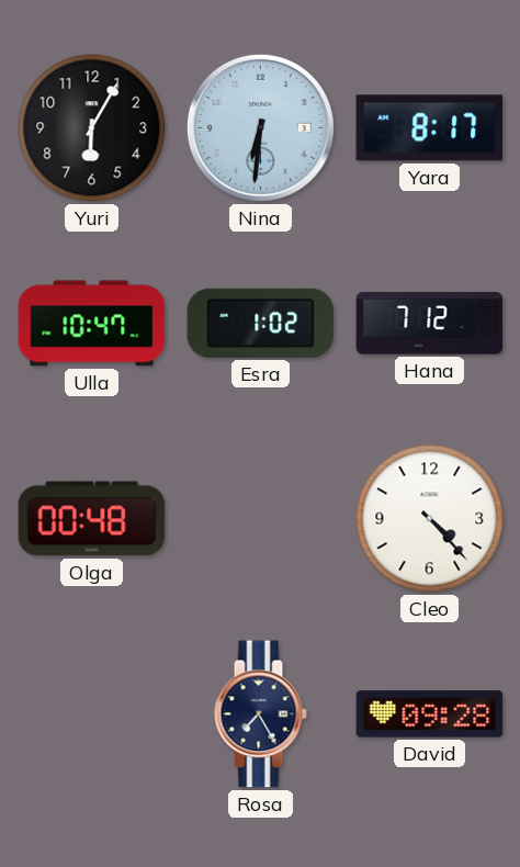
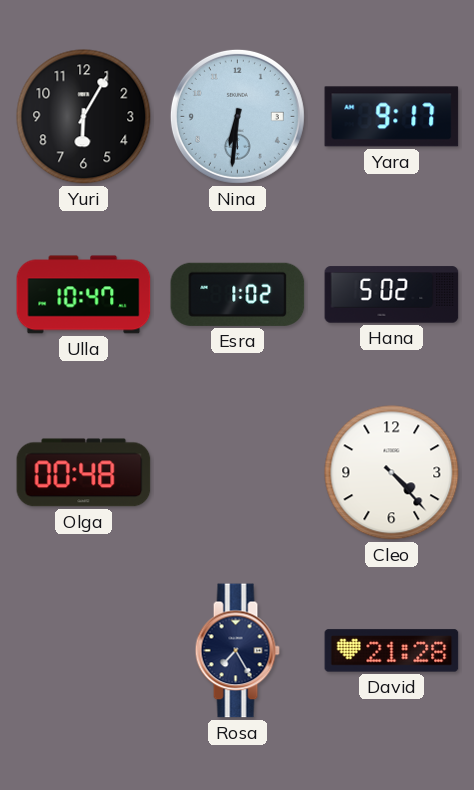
Yara: 8:17 -> 9:17 (392, 117)
Hana: 7:12 -> 5:02 (392, 295)
David: 09:28 -> 21:28 (392, 651)
